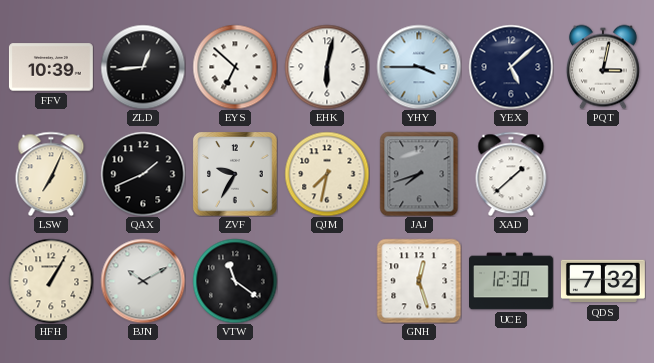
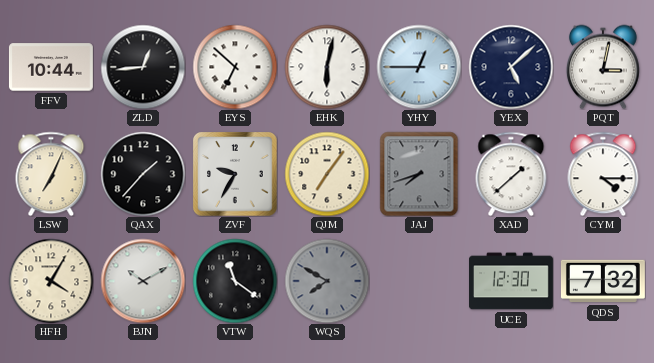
FFV: 10:39 -> 10:44 (51, 67)
YHY: 3:45 -> 12:45 (419, 67)
QAX: 1:41 -> 1:37 (143, 174)
QJM: 7:32 -> 7:06 (327, 174)
CYM: none -> 4:15 (603, 174)
HFH: 1:05 -> 4:05 (51, 281)
WQS: none -> 7:50 (327, 281)
GNH: 12:27 -> none (419, 281)
